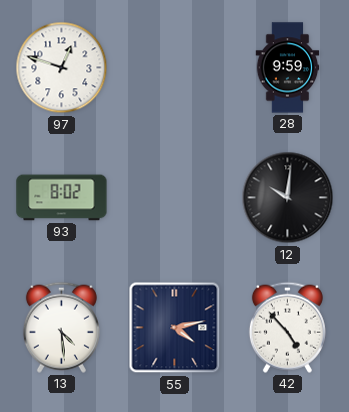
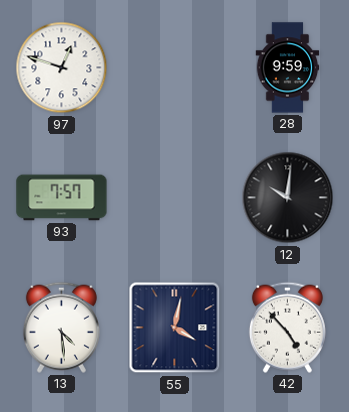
93: 8:02 -> 7:57 (62, 198)
55: 4:13 -> 4:02 (175, 328)
